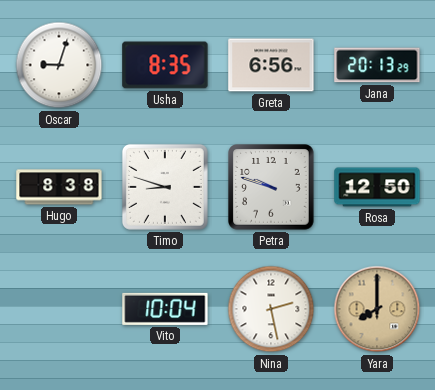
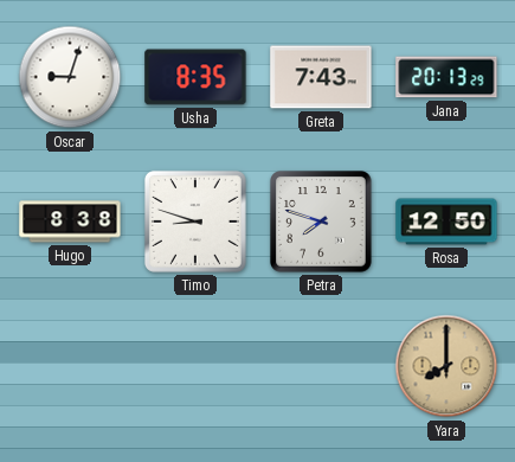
Greta: 6:56 -> 7:43 (321, 77)
Petra: 9:48 -> 7:48 (322, 223)
Vito: 10:04 -> none (165, 309)
Nina: 2:28 -> none (271, 309)
